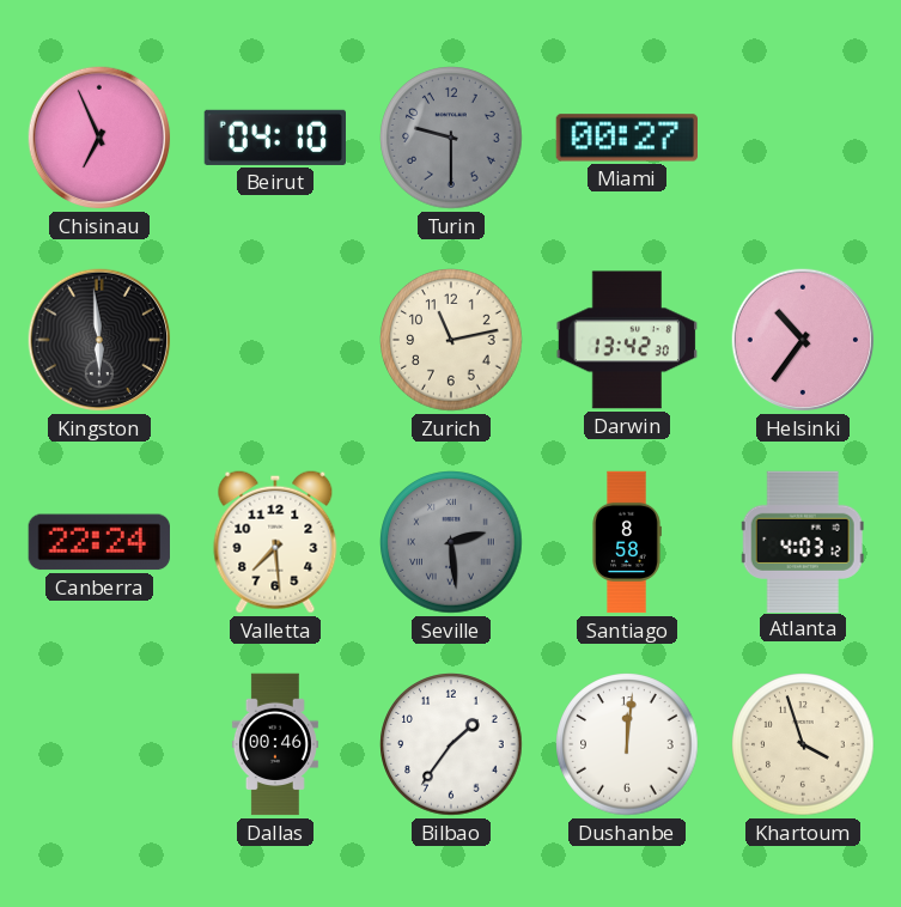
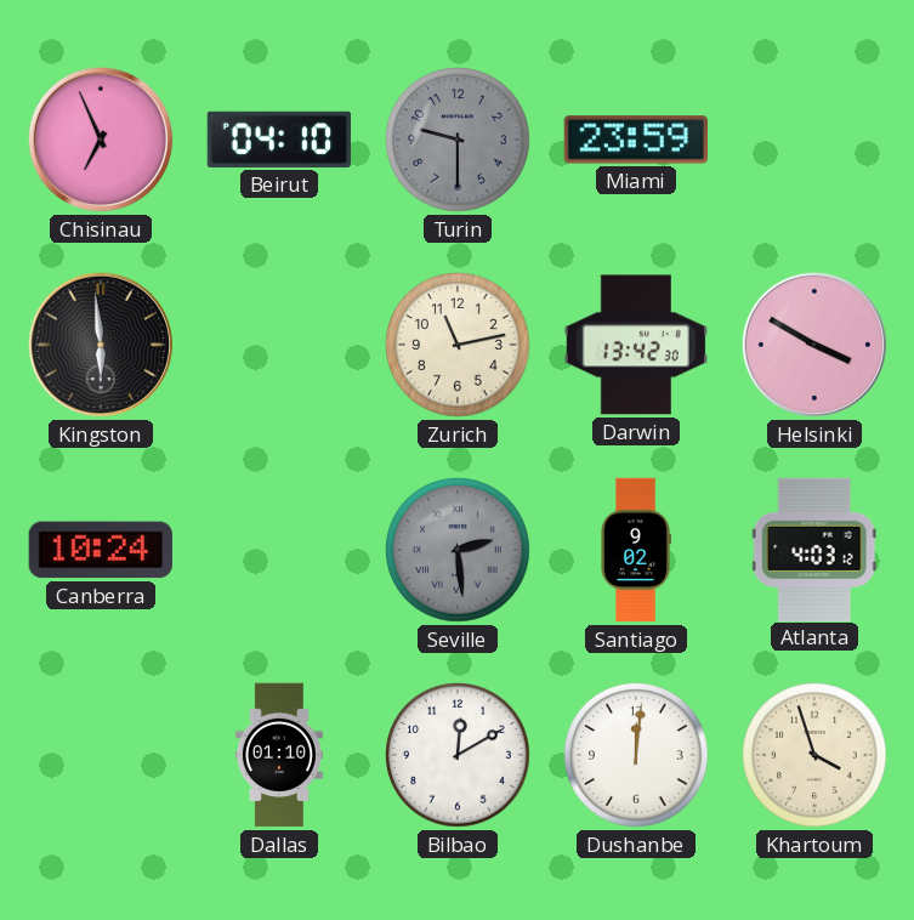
Miami: 00:27 -> 23:59 (635, 140)
Helsinki: 10:36 -> 3:50 (814, 345)
Canberra: 22:24 -> 10:24 (101, 550)
Valletta: 7:29 -> none (275, 542)
Santiago: 8:58 -> 9:02 (636, 550)
Dallas: 00:46 -> 01:10 (279, 755)
Bilbao: 1:36 -> 12:10 (458, 755)
